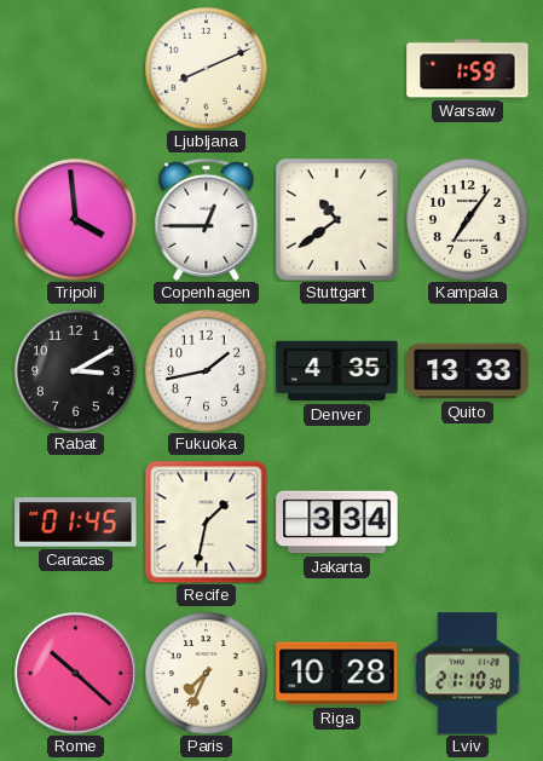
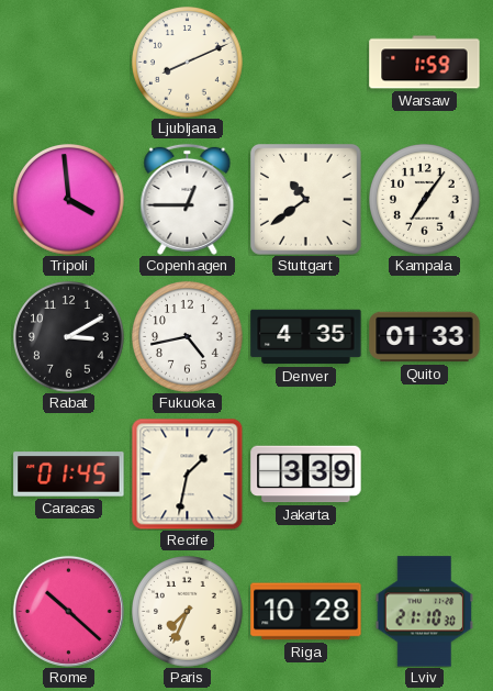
Fukuoka: 1:43 -> 4:43 (188, 337)
Quito: 13:33 -> 01:33 (425, 337)
Jakarta: 3:34 -> 3:39 (306, 475)
